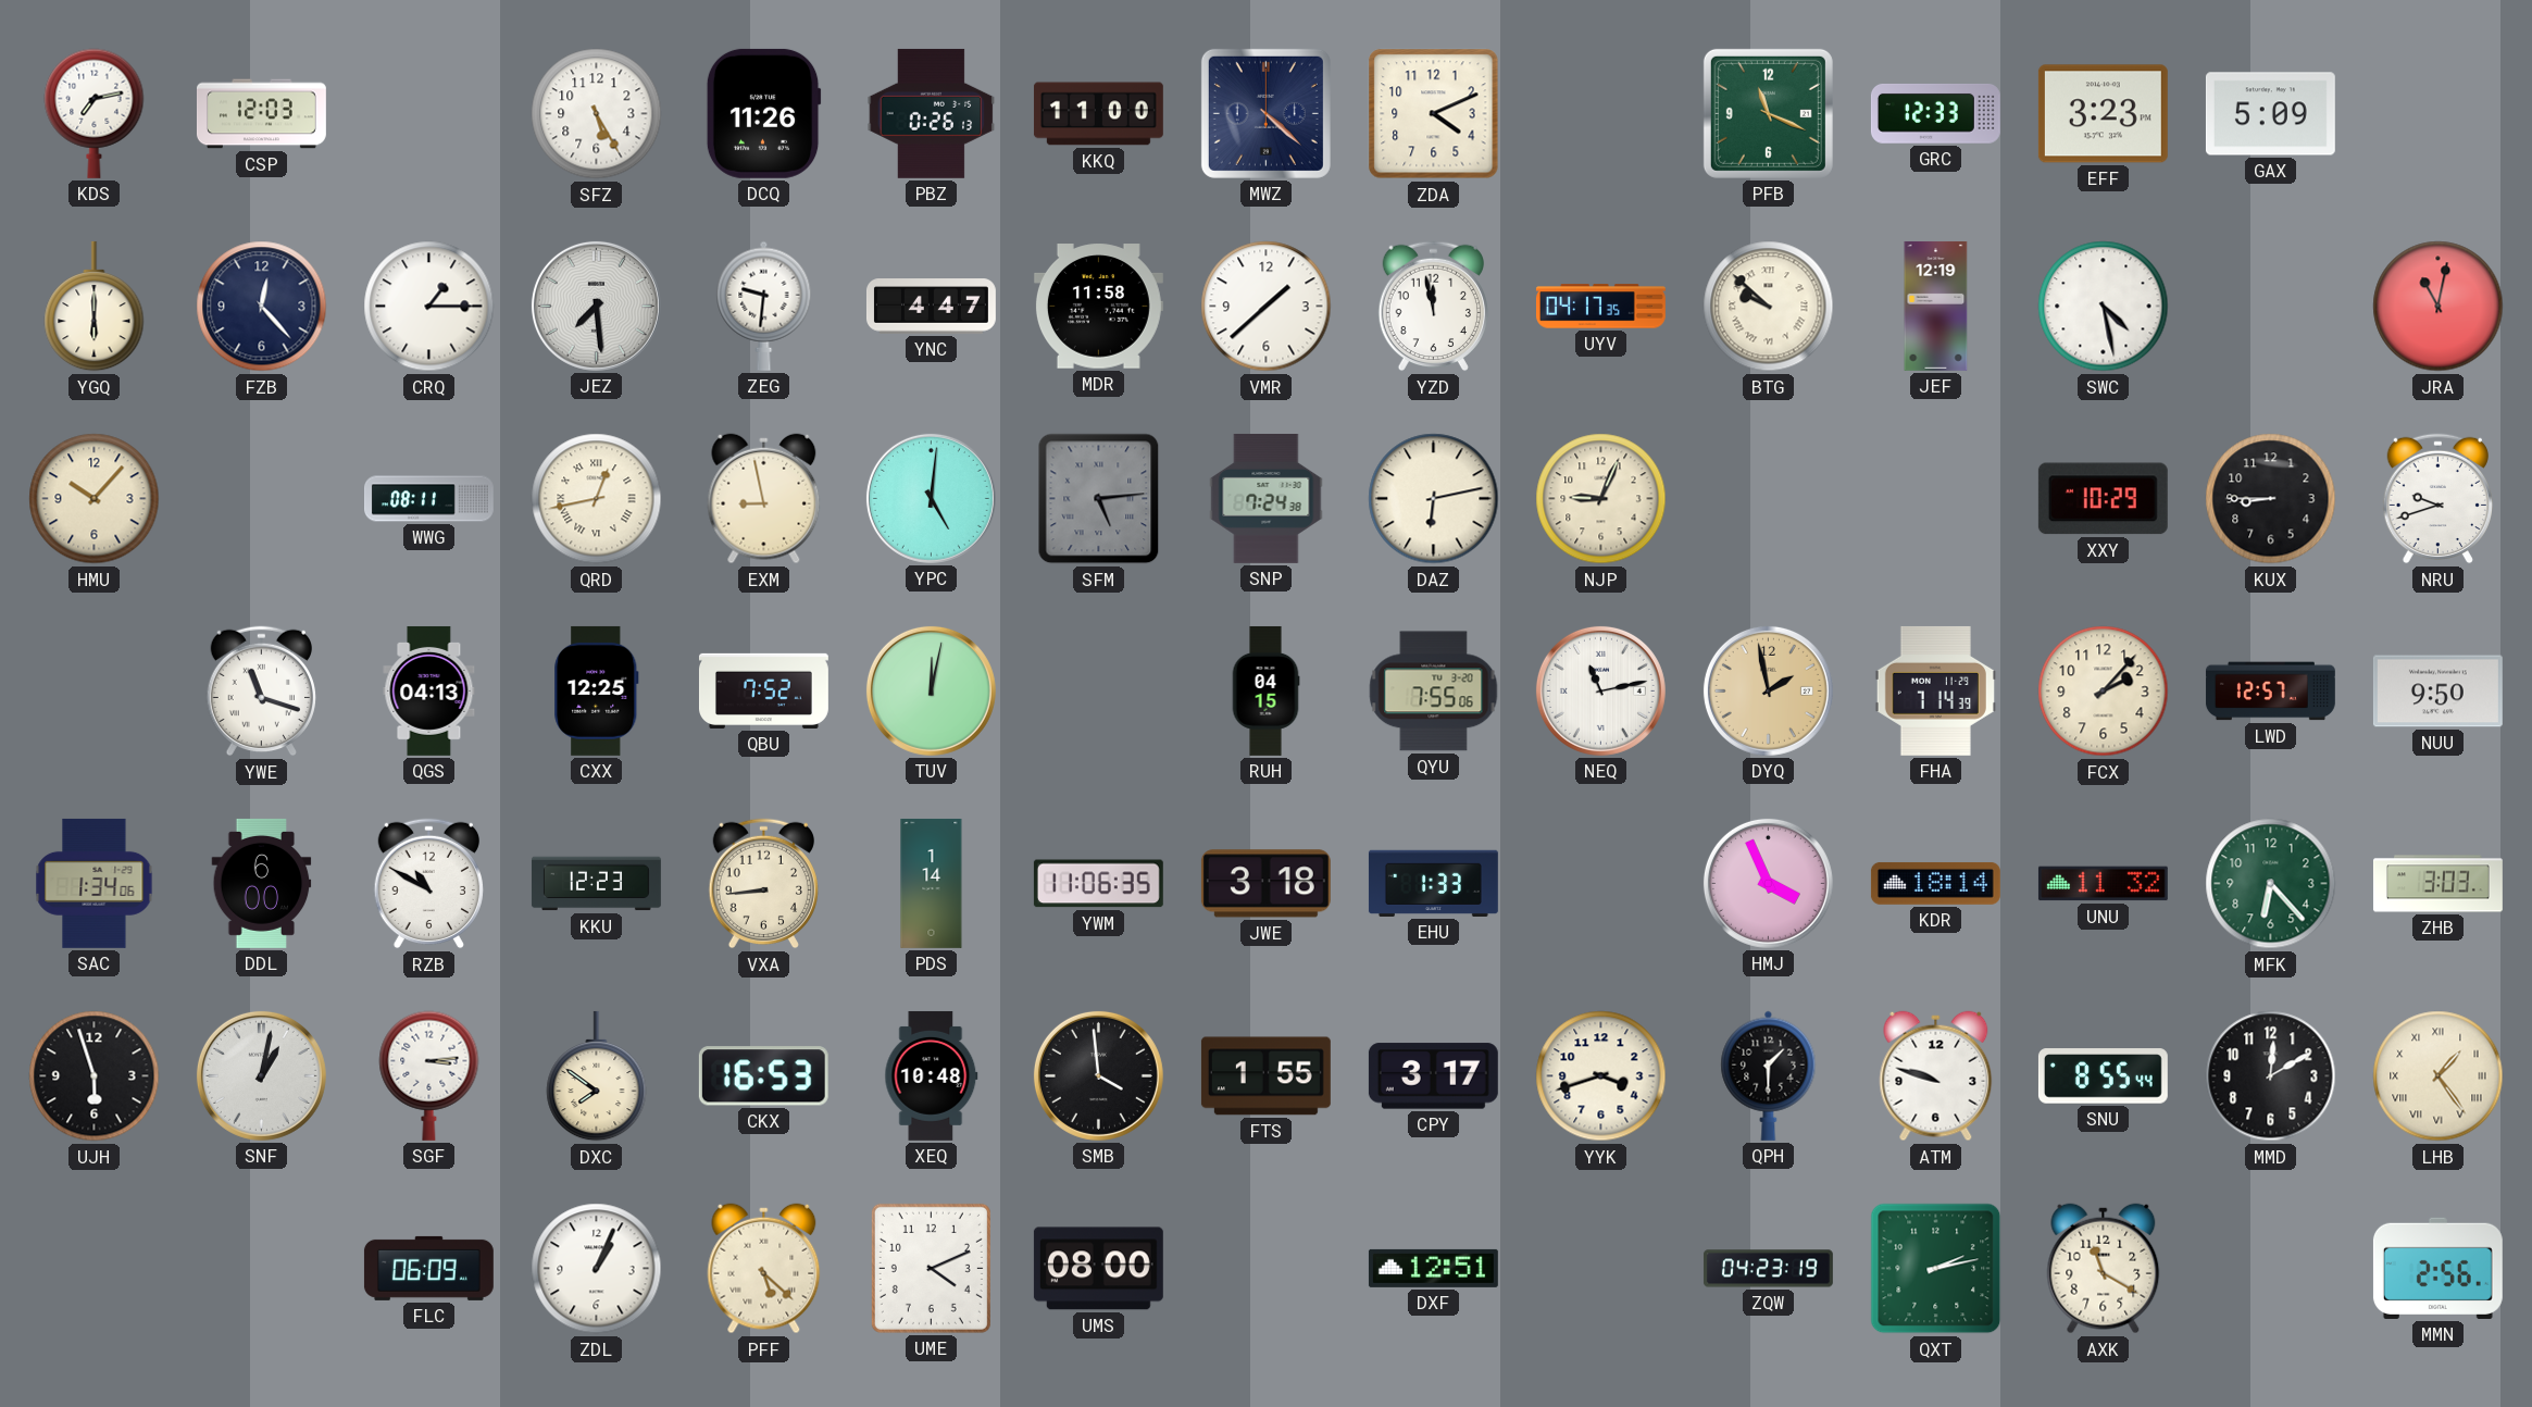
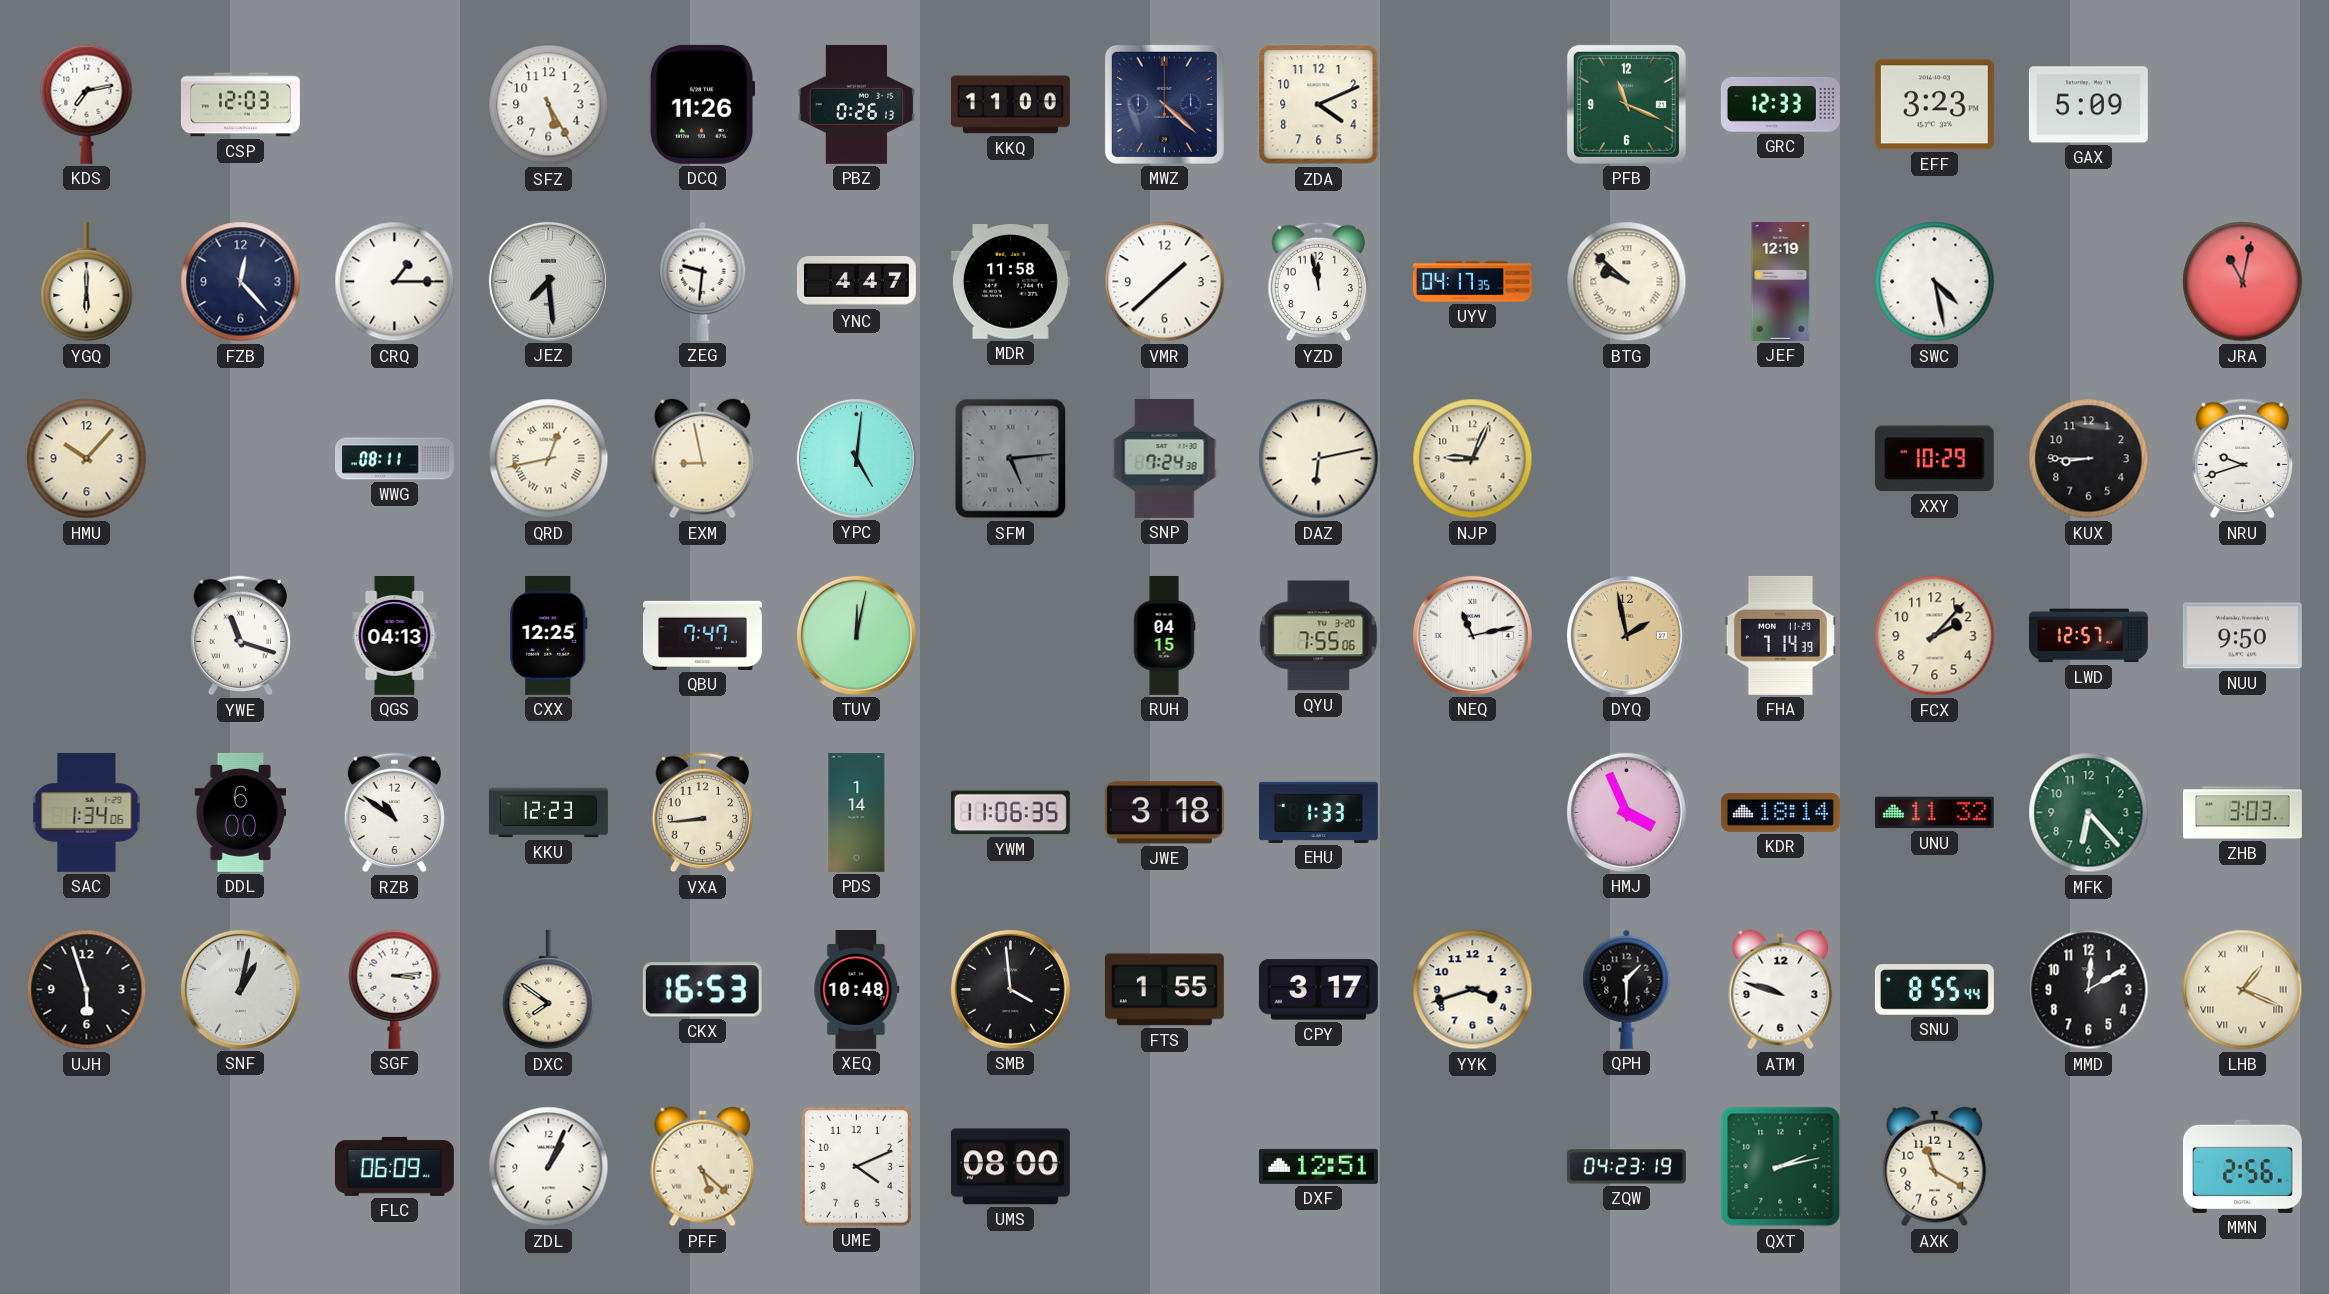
QBU: 7:52 -> 7:47 (702, 635)
RZB: 10:50 -> 10:51 (394, 813)
LHB: 1:24 -> 1:19 (2243, 990)
